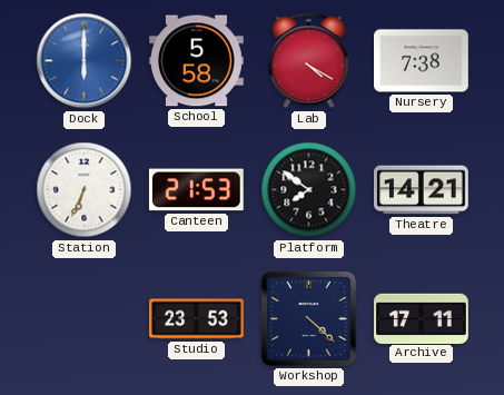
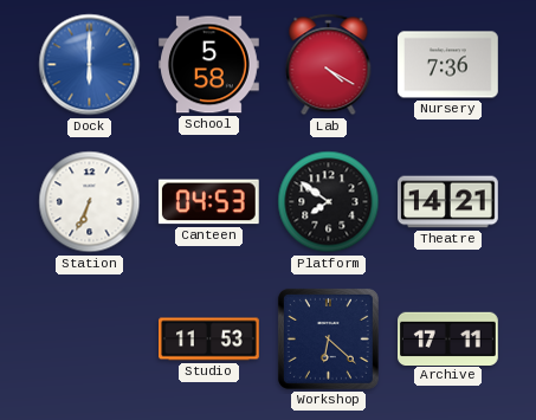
Nursery: 7:38 -> 7:36 (448, 65)
Canteen: 21:53 -> 04:53 (208, 202)
Studio: 23:53 -> 11:53 (209, 340)
Workshop: 4:22 -> 6:22 (328, 338)
